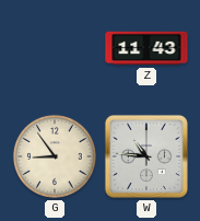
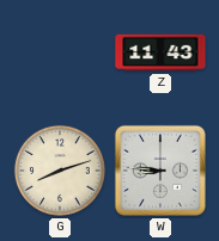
G: 8:54 -> 8:12 (60, 171)
W: 10:46 -> 8:46 (160, 171)
